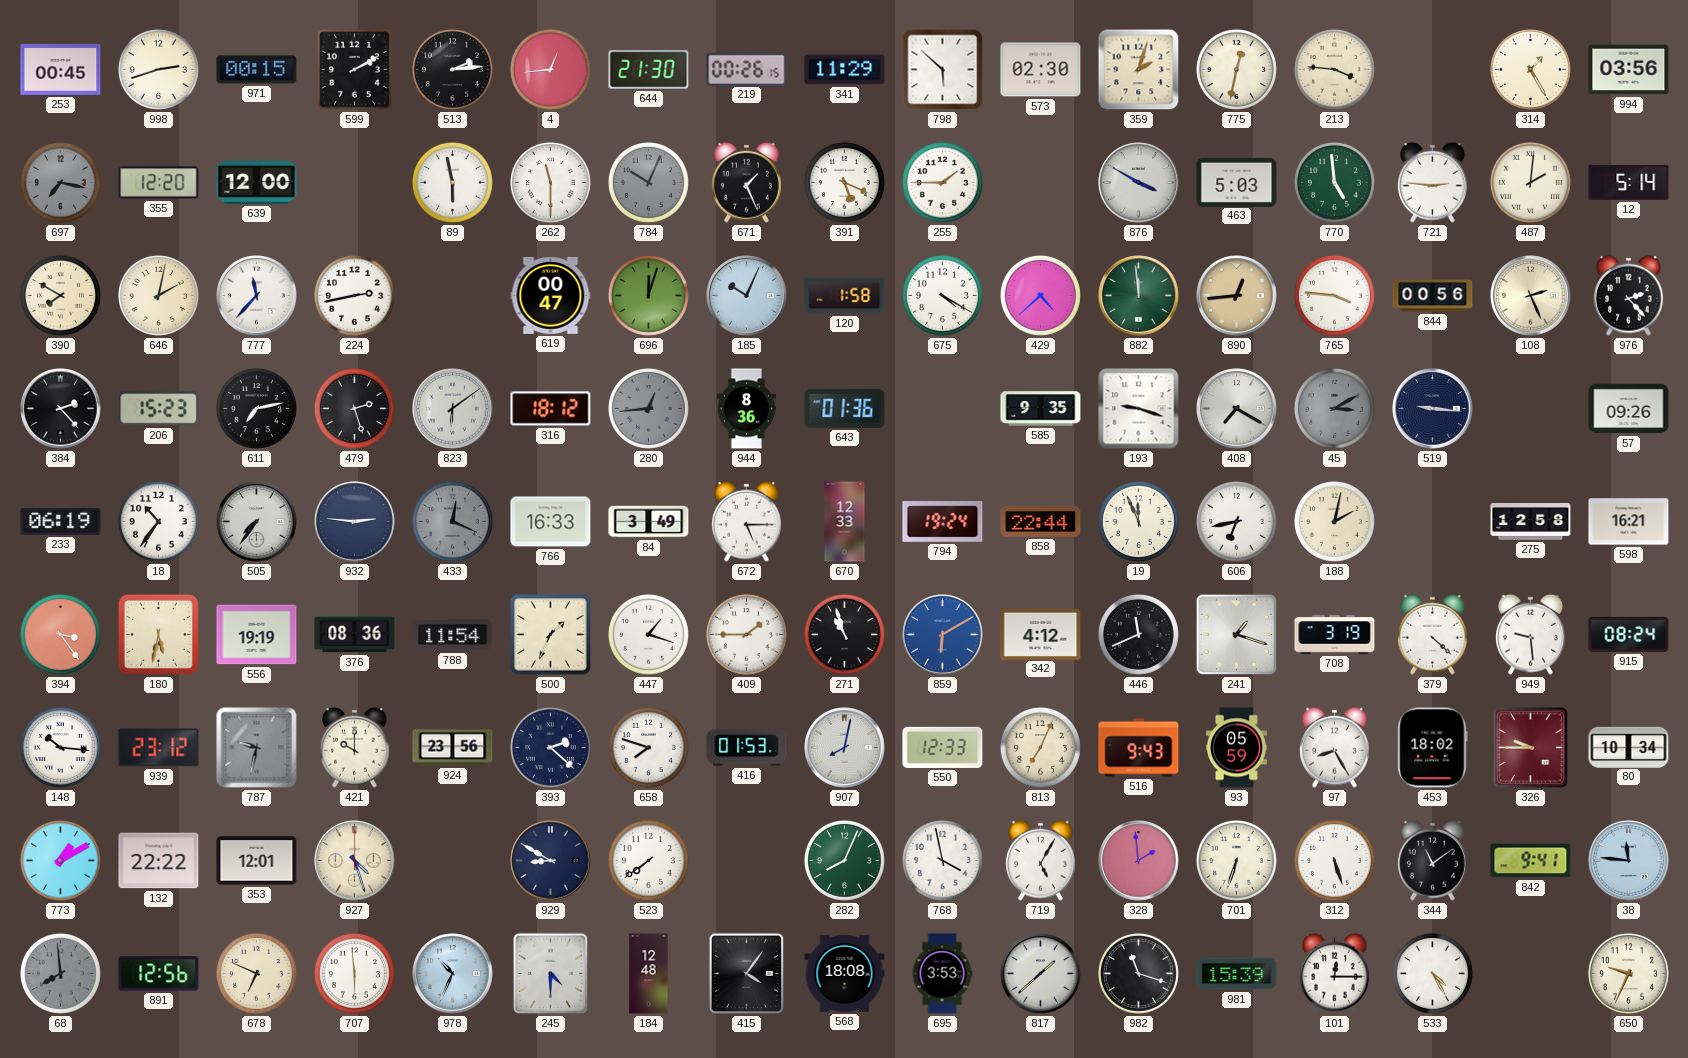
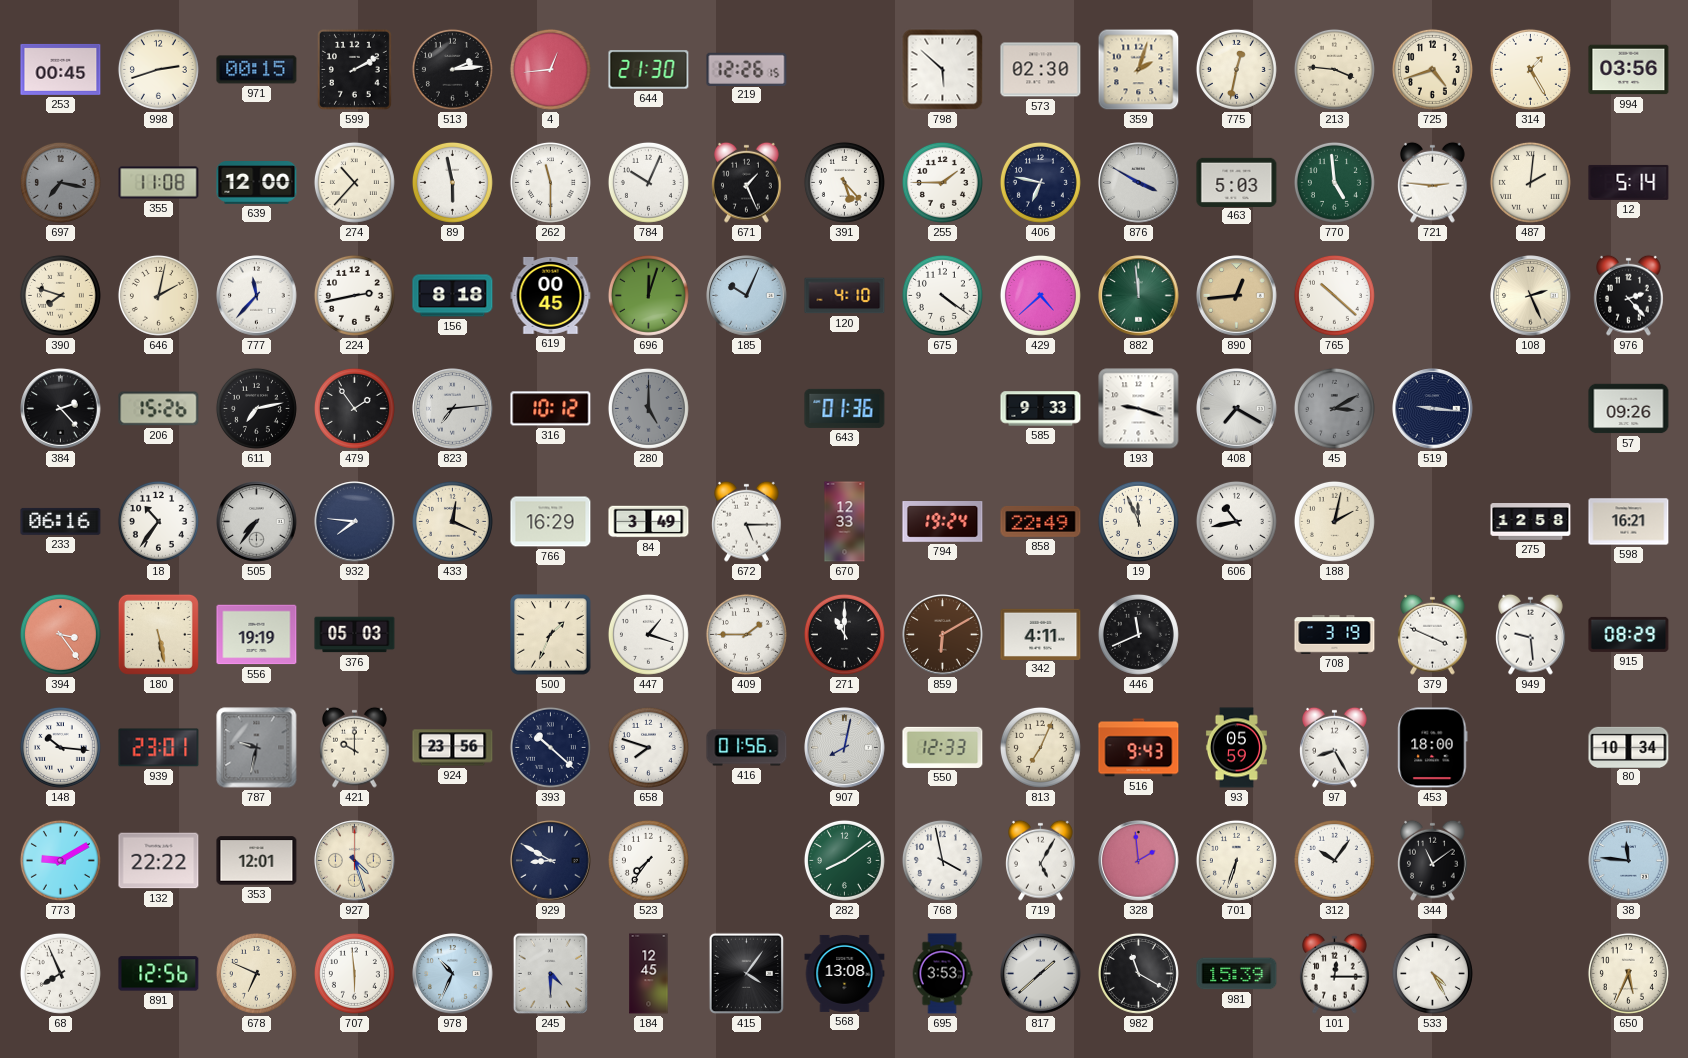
219: 00:26 -> 12:26 (747, 69)
341: 11:29 -> none (845, 70)
725: none -> 4:42 (1432, 69)
355: 12:20 -> 11:08 (159, 183)
274: none -> 10:37 (354, 182)
784 dial: grey -> white (648, 182)
391: 5:19 -> 5:23 (844, 182)
406: none -> 6:47 (1040, 182)
390: 7:50 -> 7:48 (60, 295)
156: none -> 8:18 (453, 296)
619: 00:47 -> 00:45 (551, 295)
120: 1:58 -> 4:10 (845, 296)
675: 4:20 -> 4:21 (942, 295)
765: 3:46 -> 10:22 (1334, 295)
844: 00:56 -> none (1433, 296)
206: 15:23 -> 15:26 (159, 409)
479: 2:27 -> 1:54 (354, 408)
823: 6:09 -> 7:14 (453, 409)
316: 18:12 -> 10:12 (551, 409)
280: 12:44 -> 5:00 (648, 408)
944: 8:36 -> none (747, 409)
585: 9:35 -> 9:33 (1041, 409)
233: 06:19 -> 06:16 (61, 521)
932: 2:46 -> 7:46 (355, 522)
433 dial: grey -> cream (452, 521)
766: 16:33 -> 16:29 (551, 522)
858: 22:44 -> 22:49 (1041, 522)
606: 6:43 -> 10:43 (1236, 521)
180: 5:32 -> 5:28 (158, 634)
376: 08:36 -> 05:03 (355, 635)
788: 11:54 -> none (453, 635)
271: 10:57 -> 11:00 (844, 634)
859 dial: blue -> brown (943, 635)
342: 4:12 -> 4:11 (1041, 634)
241: 1:18 -> none (1237, 635)
379: 4:22 -> 3:49 (1433, 634)
915: 08:24 -> 08:29 (1629, 634)
939: 23:12 -> 23:01 (159, 748)
393: 2:22 -> 10:22 (550, 747)
416: 01:53 -> 01:56 (747, 748)
453: 18:02 -> 18:00 (1433, 748)
326: 9:45 -> none (1531, 748)
773: 1:10 -> 9:10 (60, 860)
523: 7:39 -> 7:36 (648, 860)
282: 8:04 -> 8:09 (844, 860)
312: 5:27 -> 10:06 (1334, 860)
842: 9:41 -> none (1531, 861)
68: 7:59 -> 7:56 (60, 973)
68 dial: grey -> white (60, 973)
184: 12:48 -> 12:45 (649, 974)
568: 18:08 -> 13:08 (845, 973)
982: 11:18 -> 11:20 (1138, 973)
650: 9:34 -> 5:34 (1628, 973)
